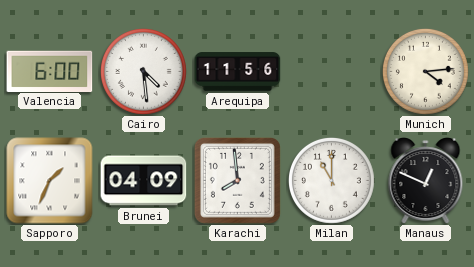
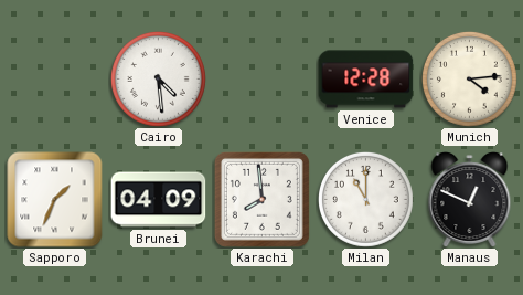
Valencia: 6:00 -> none (50, 71)
Arequipa: 11:56 -> none (238, 72)
Venice: none -> 12:28 (366, 80)
